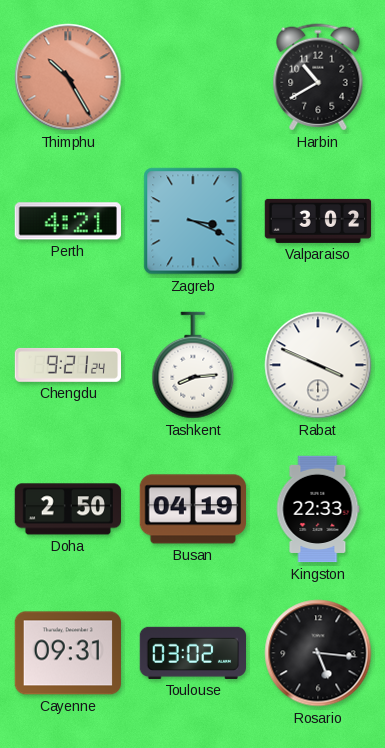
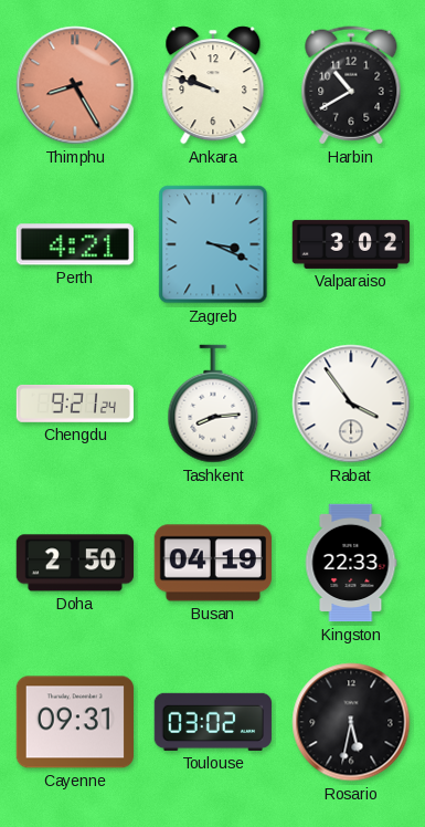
Thimphu: 10:25 -> 8:25 (75, 85)
Ankara: none -> 9:48 (213, 85)
Rabat: 3:49 -> 3:54 (351, 404)
Rosario: 5:16 -> 5:32 (351, 722)
